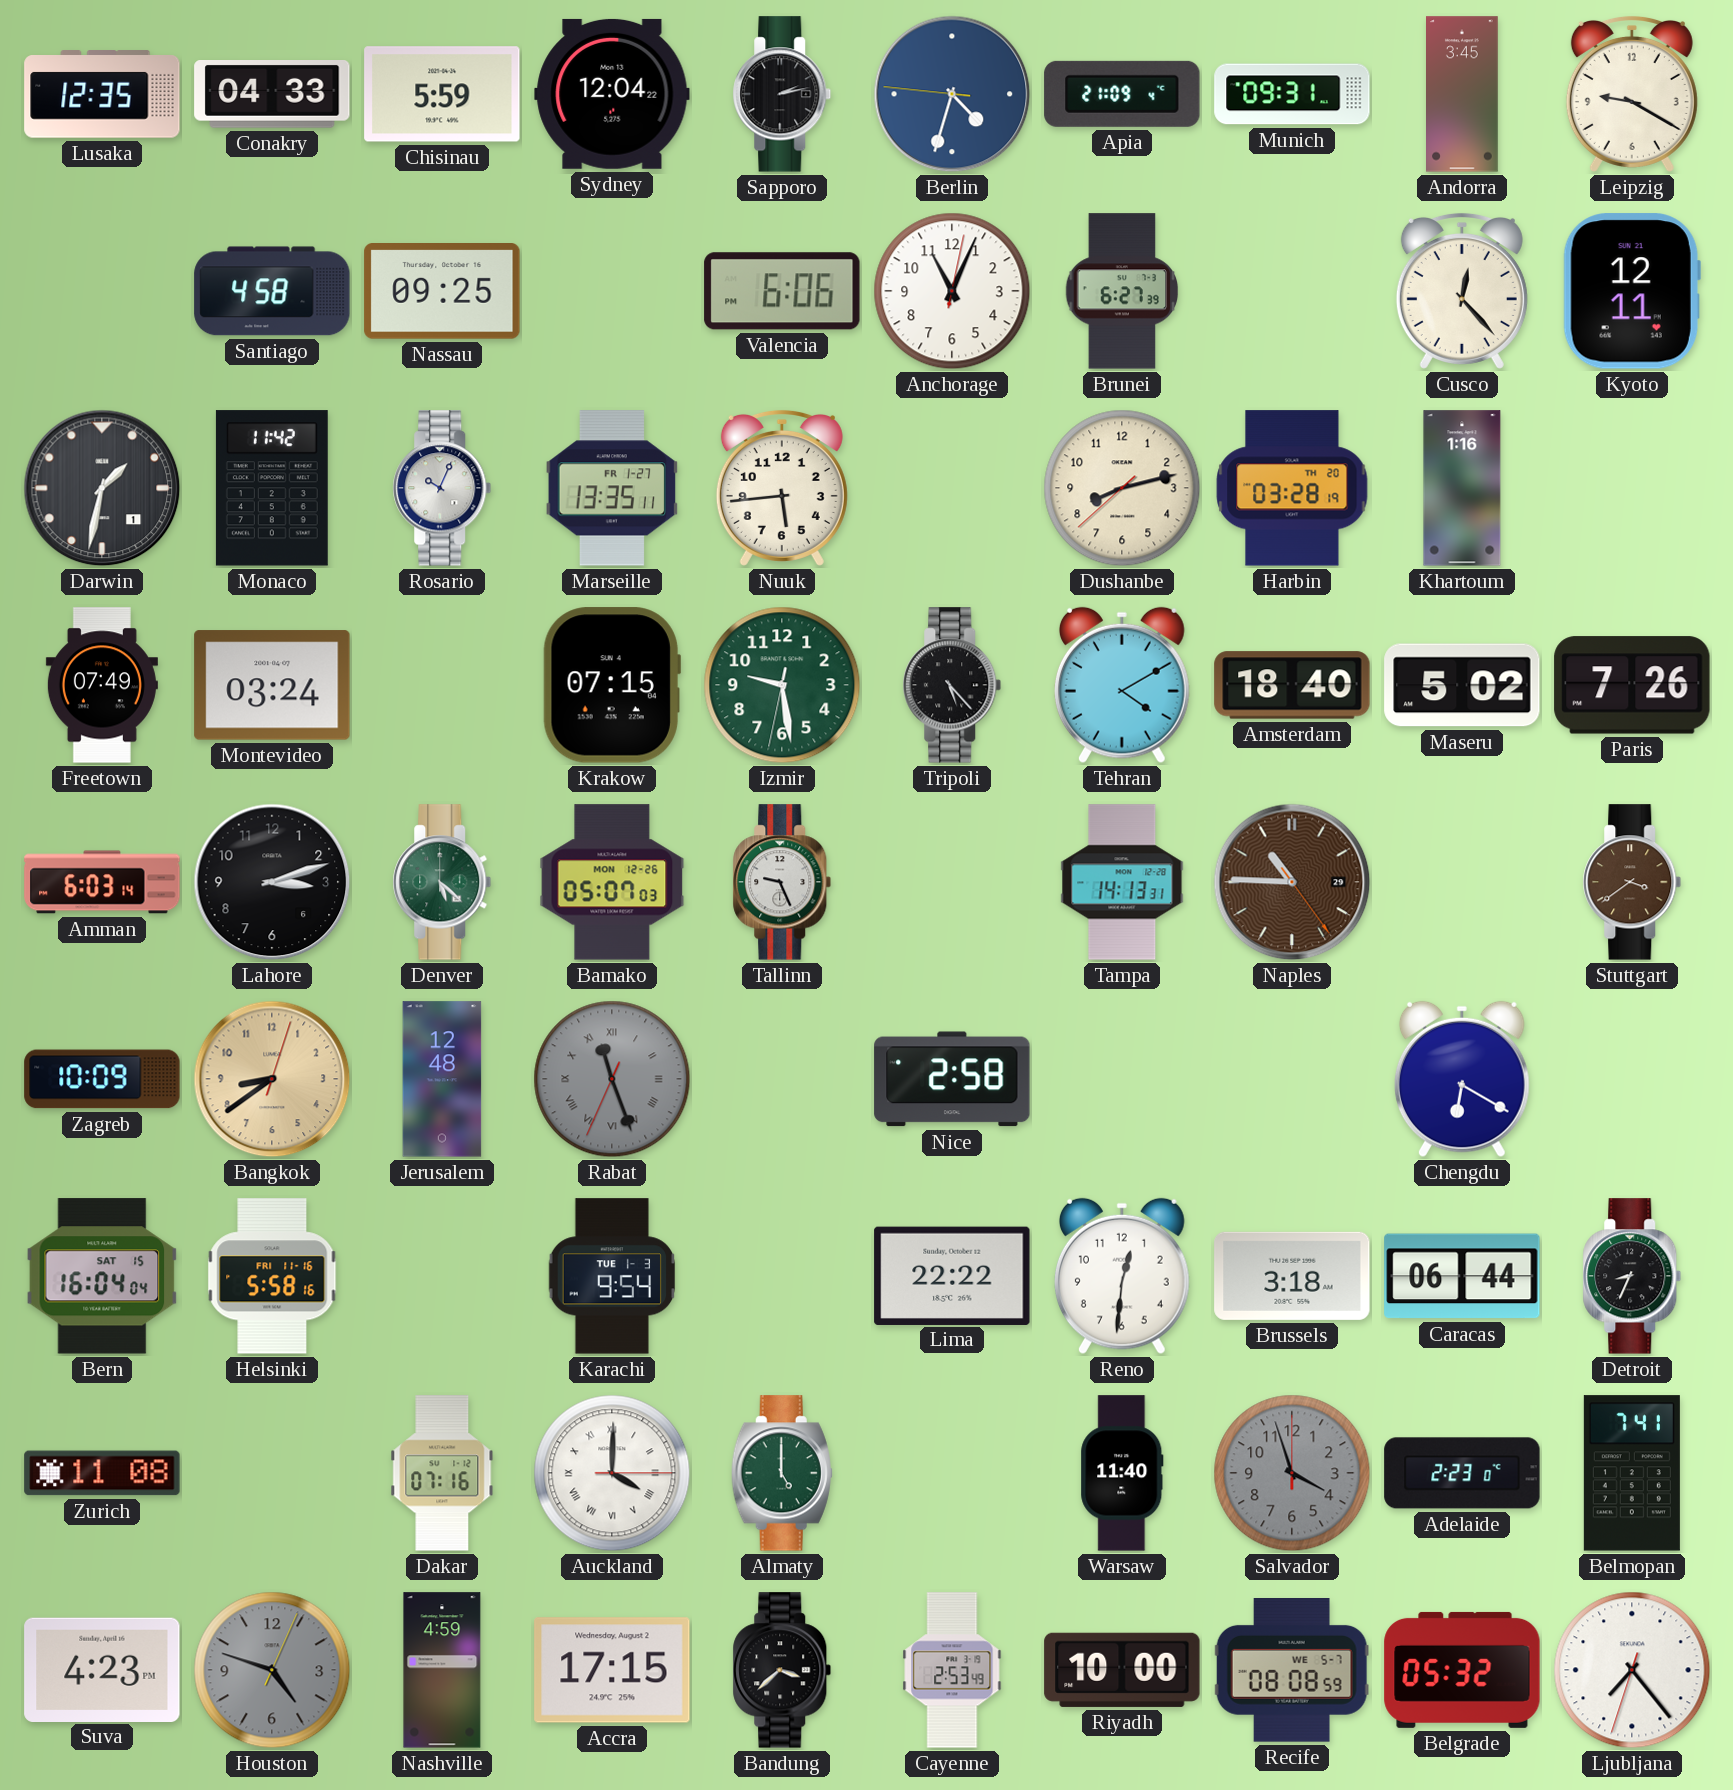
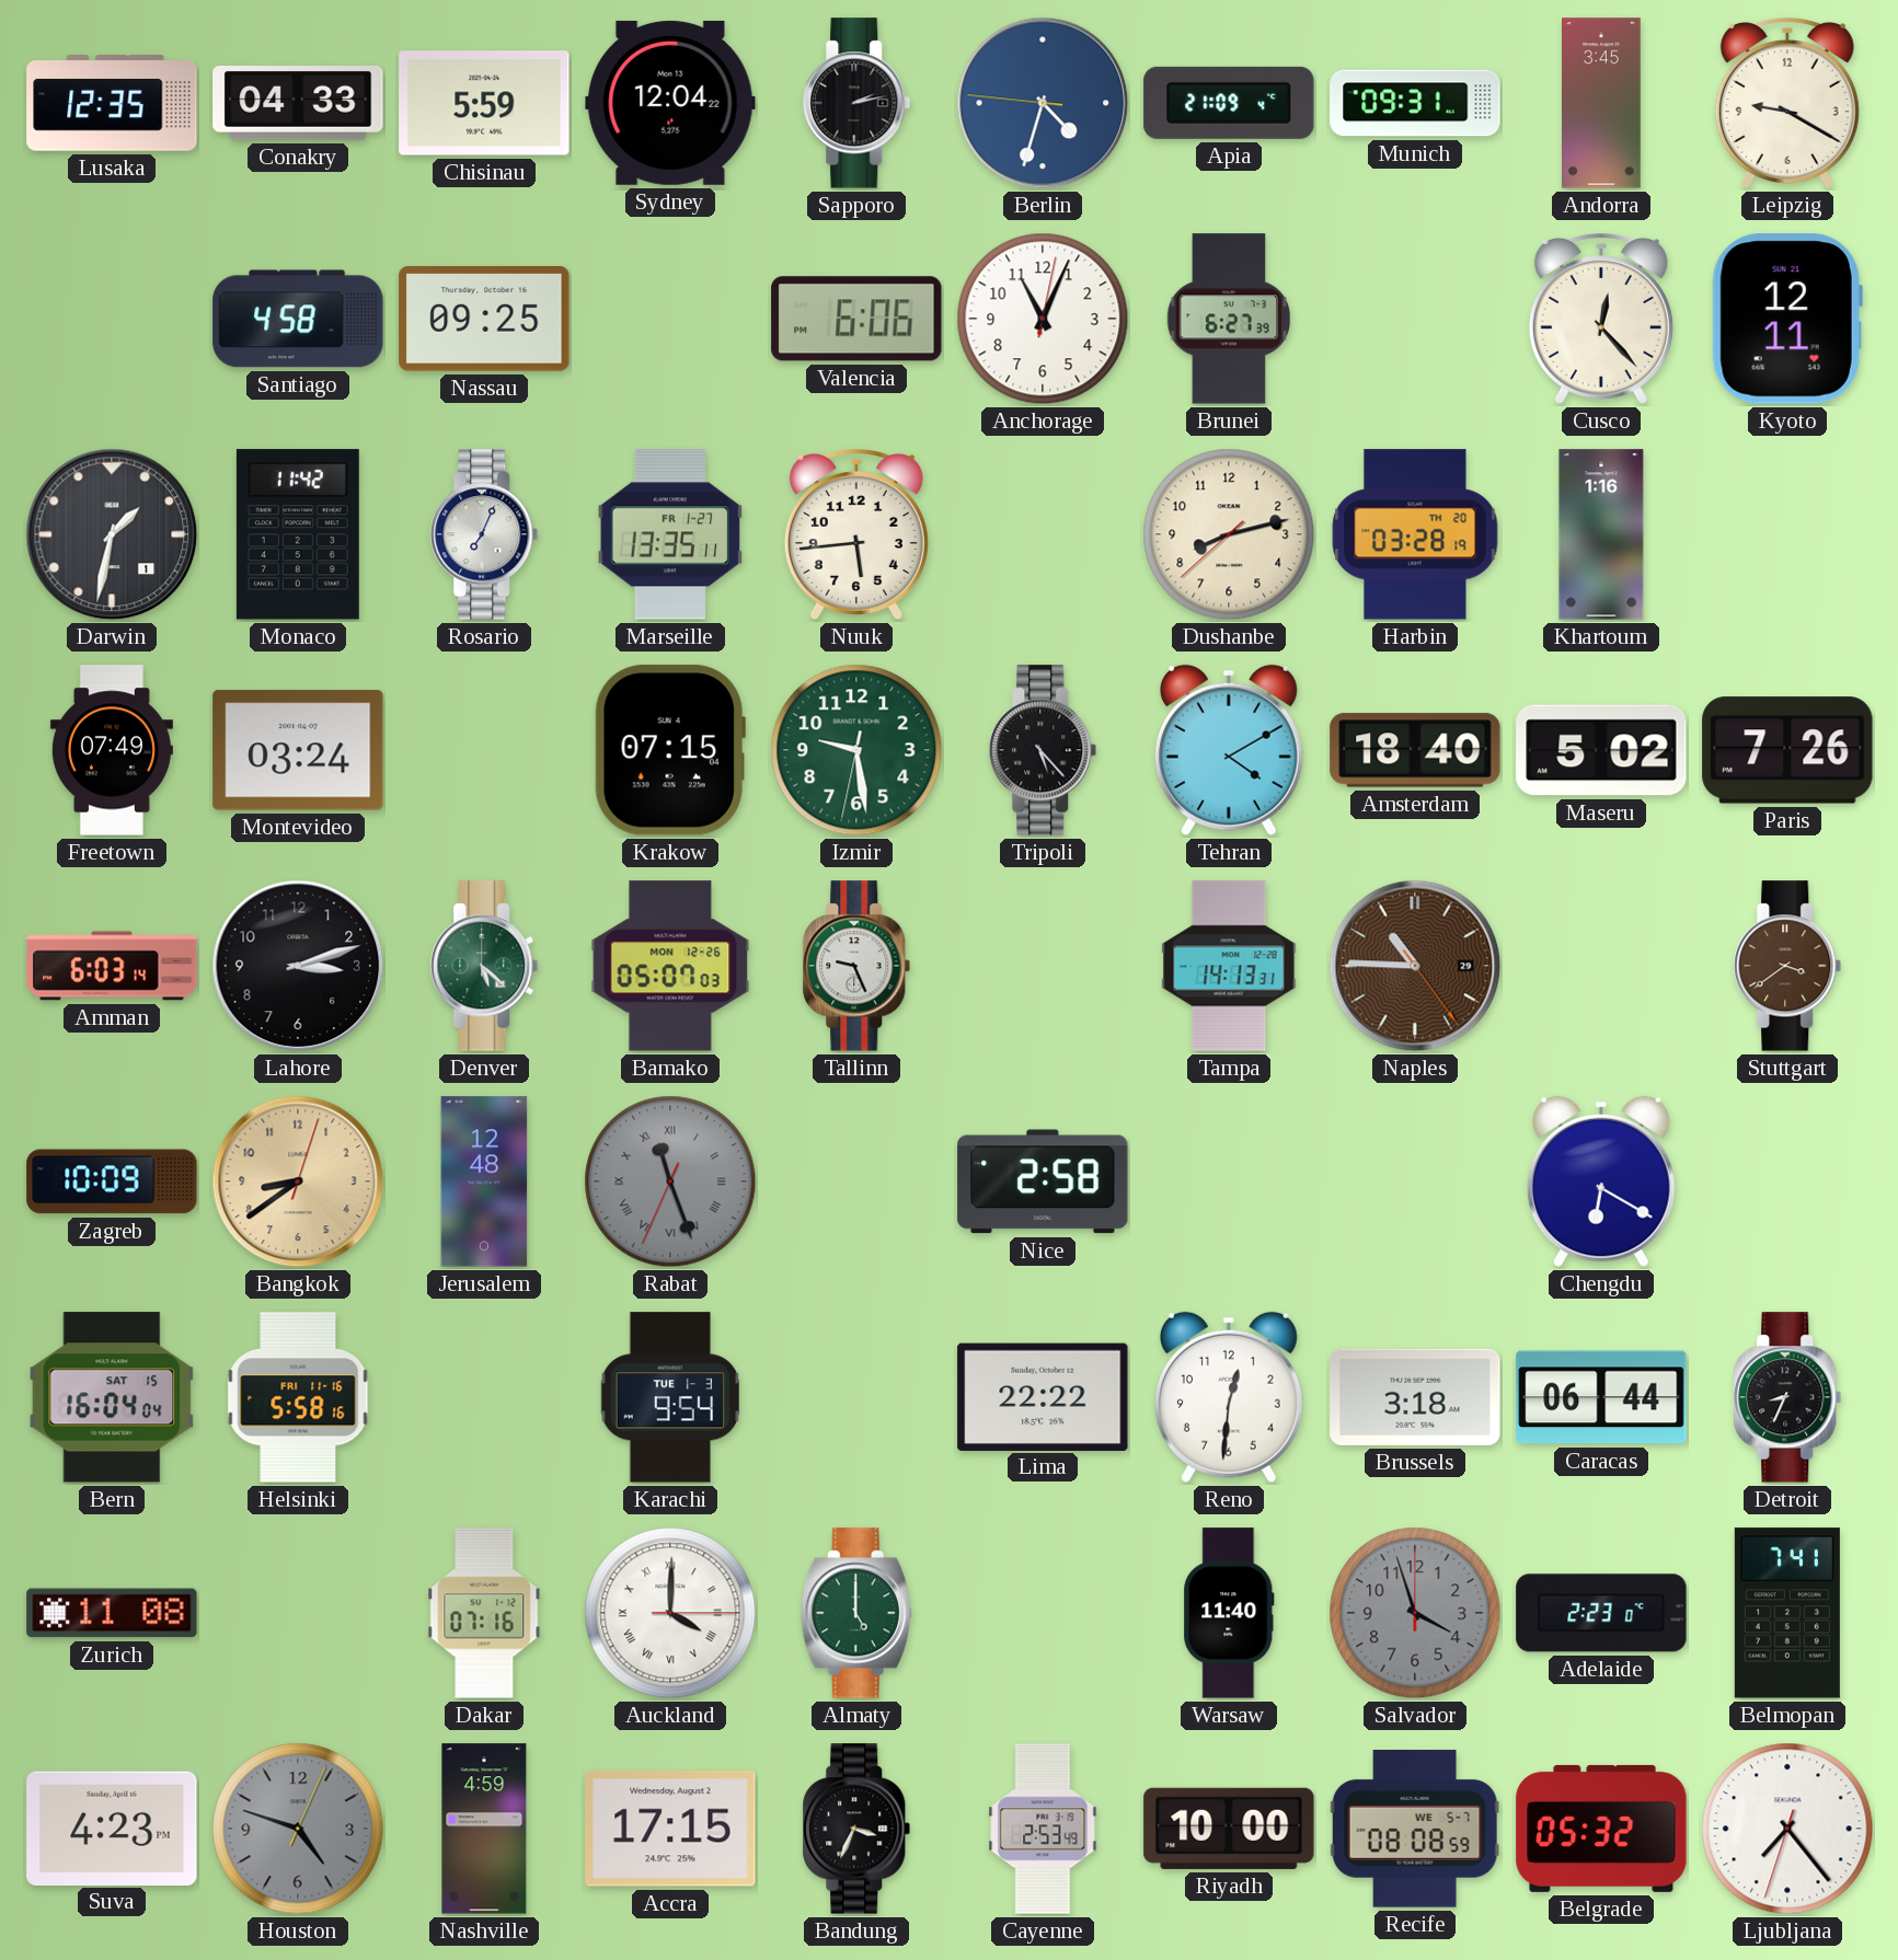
Rosario: 10:04 -> 7:04 (484, 534)
Bandung: 3:38 -> 3:34 (856, 1829)
